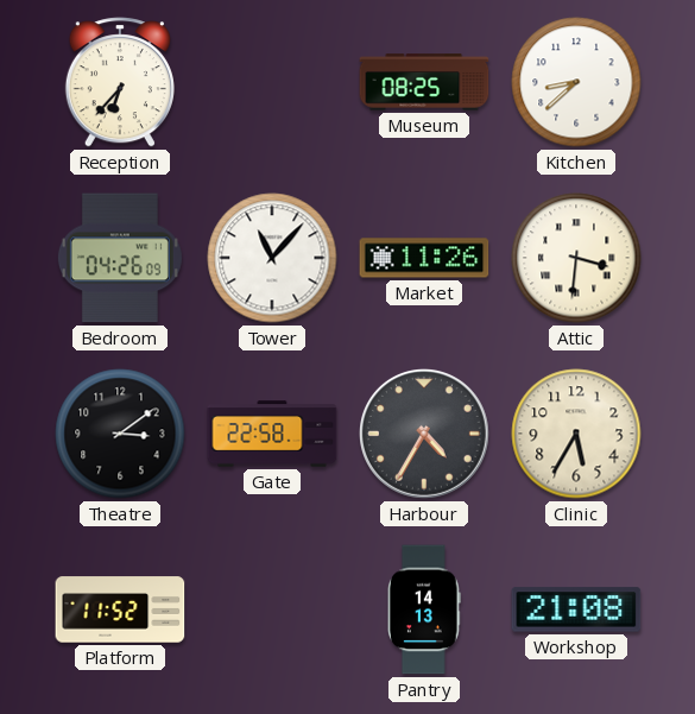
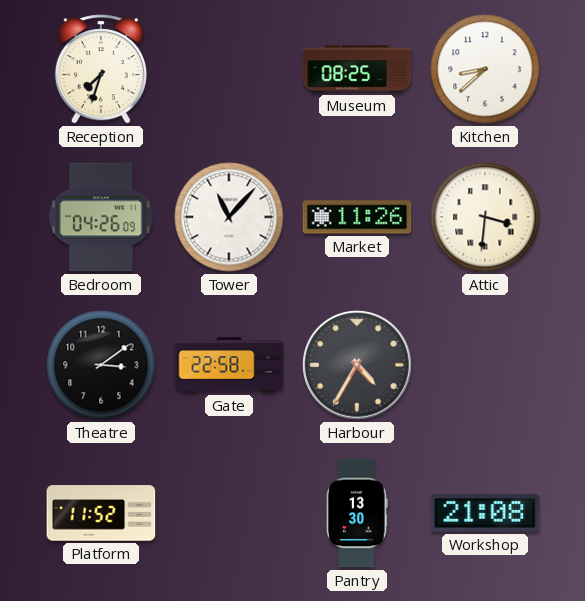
Reception: 6:37 -> 7:33 (101, 69)
Clinic: 5:35 -> none (576, 434)
Pantry: 14:13 -> 13:30 (358, 513)
